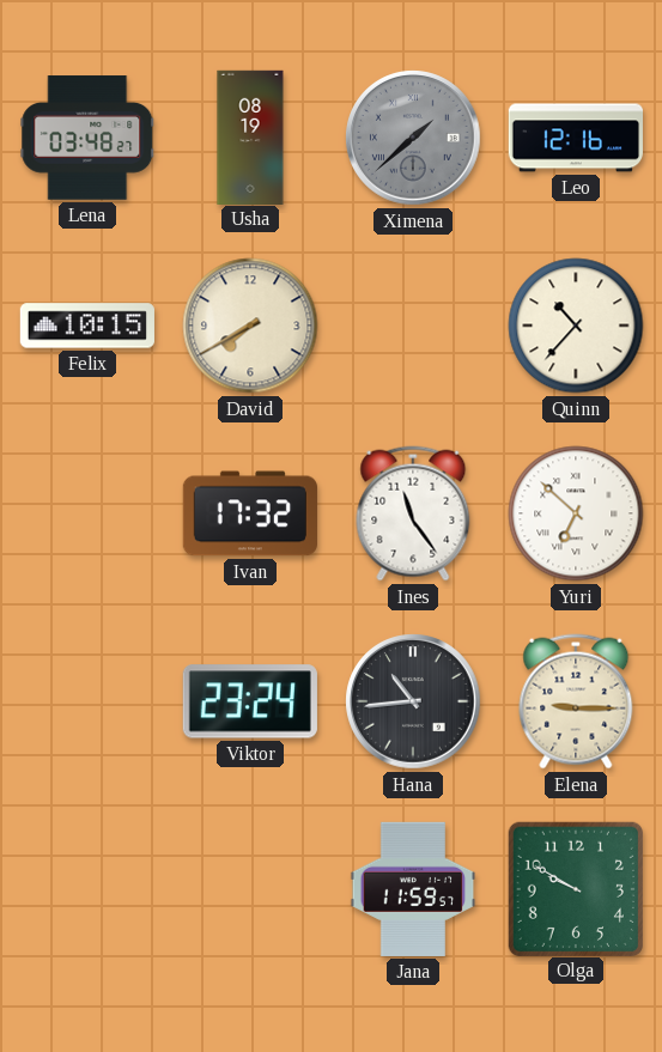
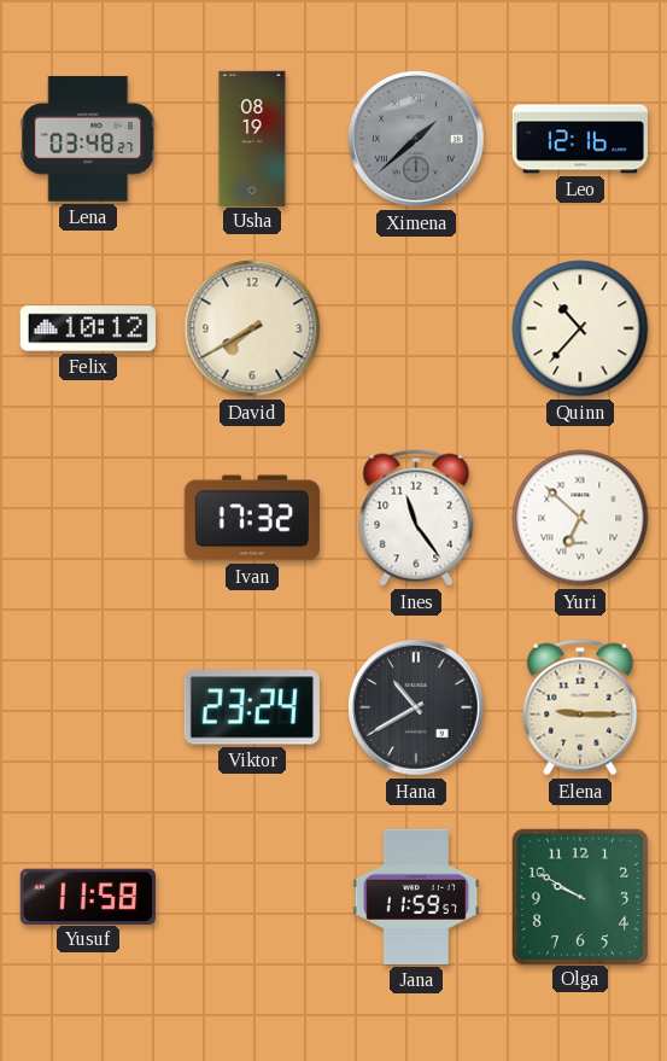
Felix: 10:15 -> 10:12 (88, 328)
Hana: 10:44 -> 10:40 (416, 707)
Yusuf: none -> 11:58 (88, 896)
